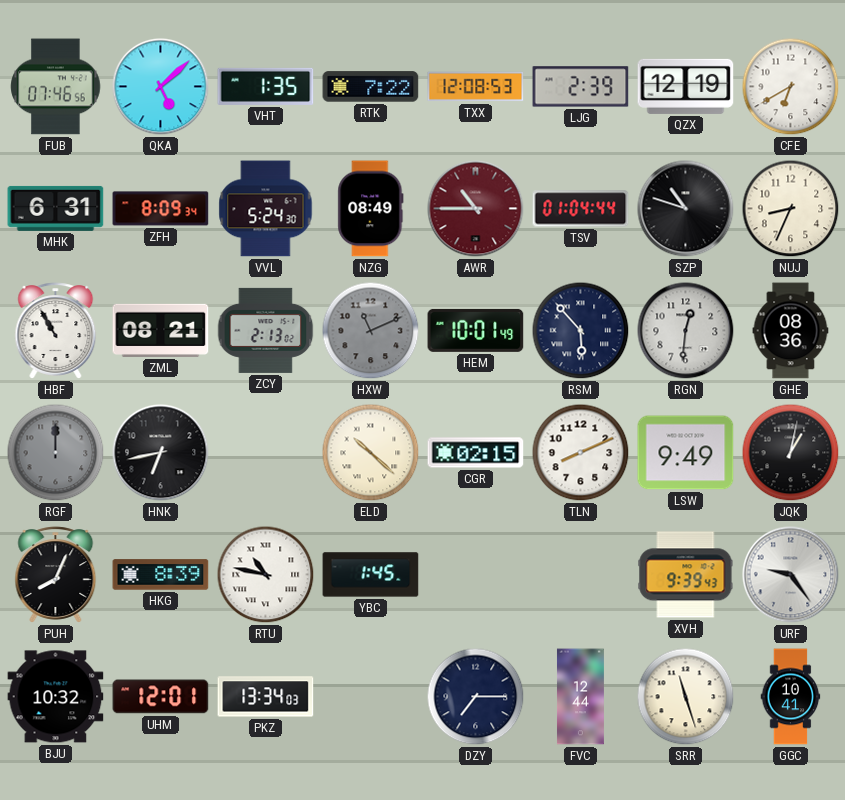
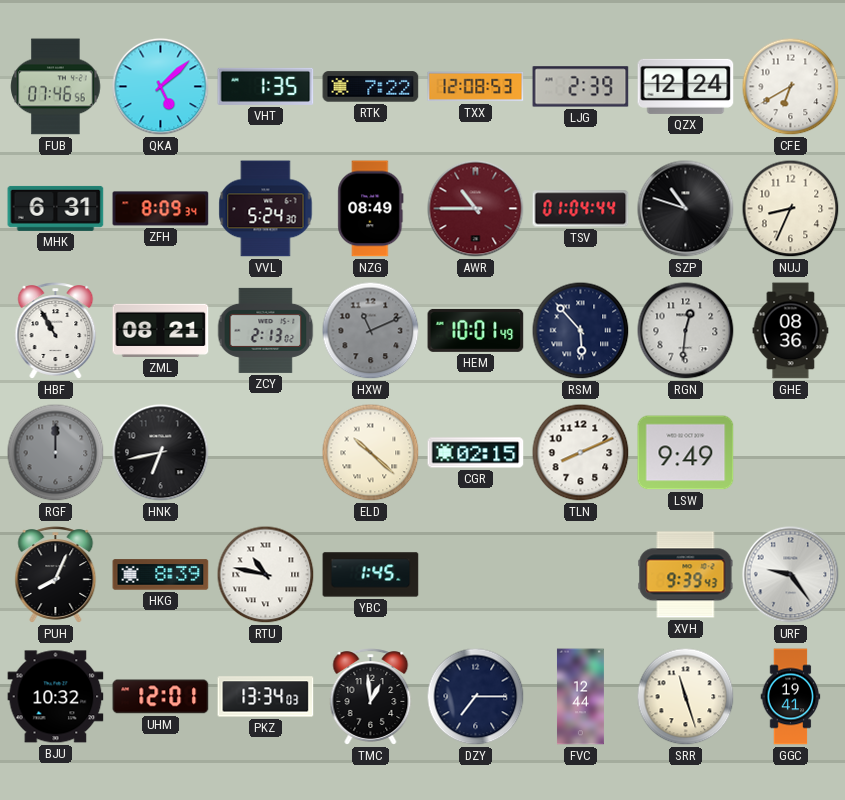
QZX: 12:19 -> 12:24 (686, 86)
JQK: 1:02 -> none (791, 453)
TMC: none -> 12:59 (371, 697)
GGC: 10:41 -> 19:41 (791, 697)
